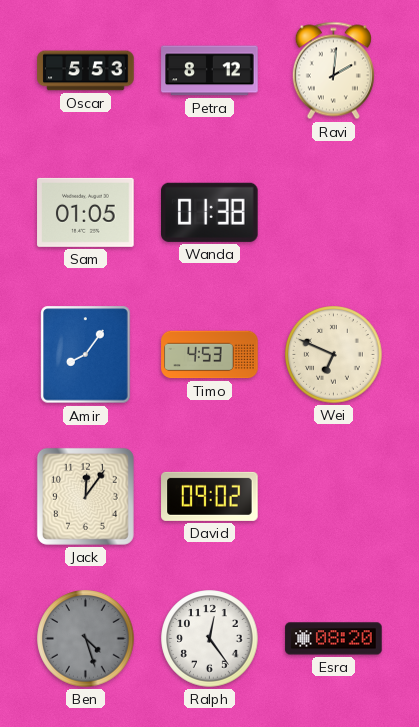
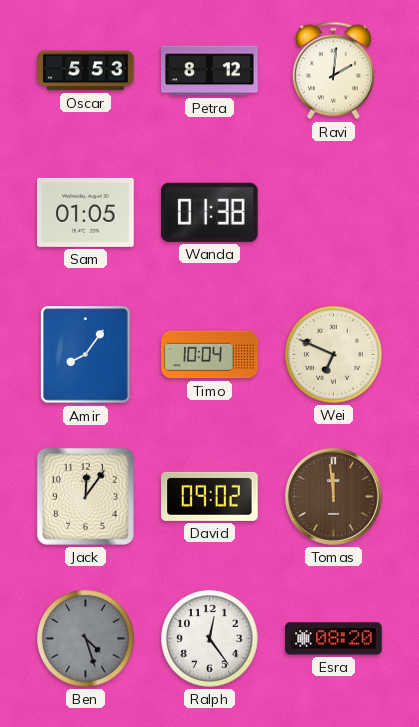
Timo: 4:53 -> 10:04 (210, 355)
Tomas: none -> 11:59 (333, 496)
